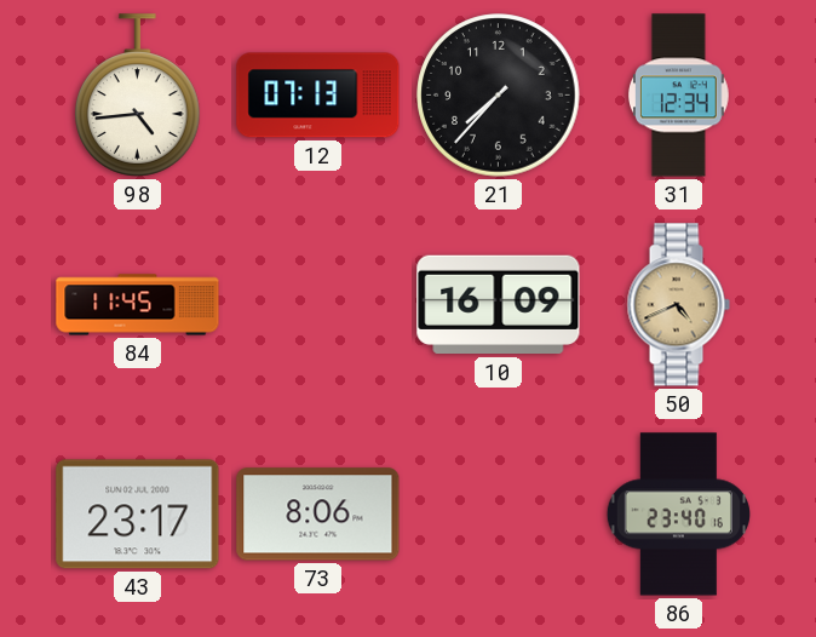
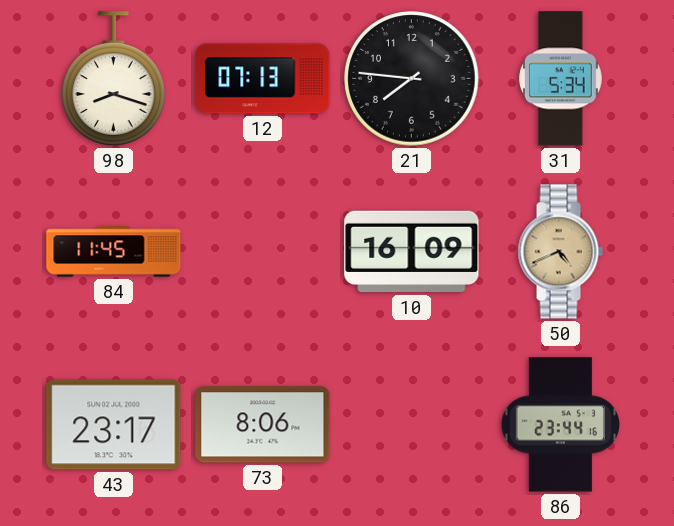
98: 4:44 -> 8:18 (114, 79)
21: 7:37 -> 7:46 (412, 79)
31: 12:34 -> 5:34 (561, 79)
86: 23:40 -> 23:44 (560, 425)
